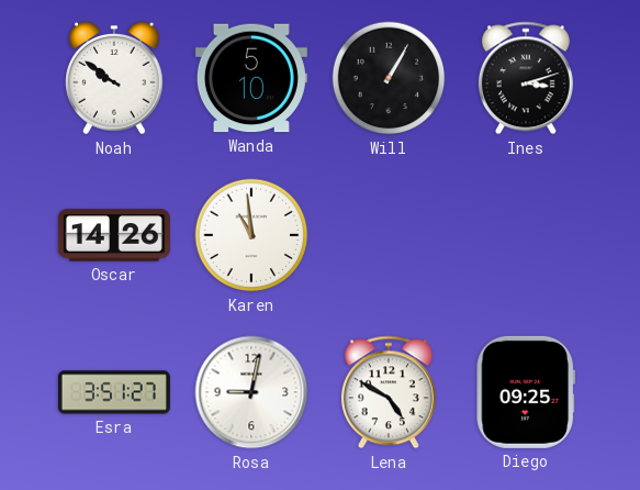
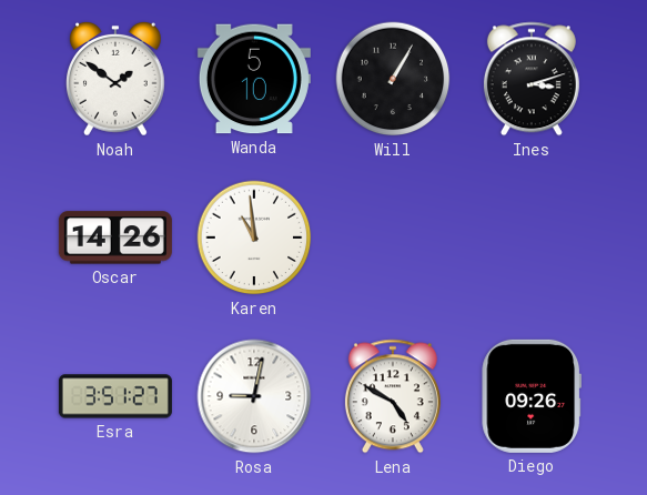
Noah: 9:51 -> 1:51 (115, 79)
Diego: 09:25 -> 09:26 (530, 396)
